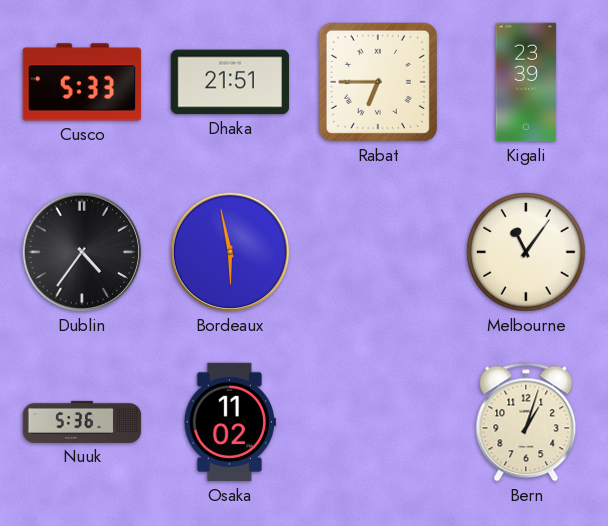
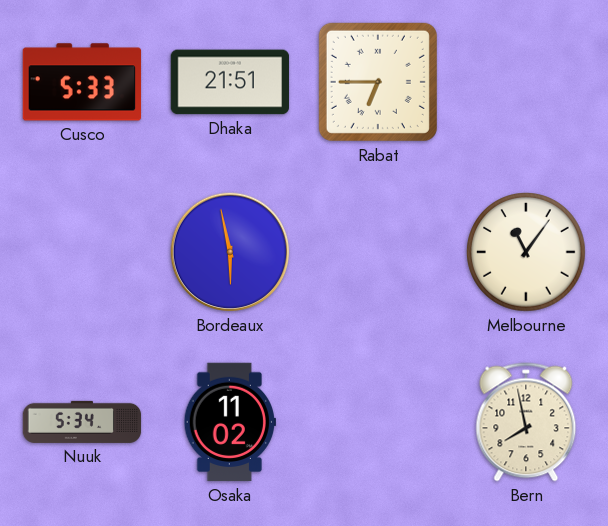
Kigali: 23:39 -> none (526, 82)
Dublin: 4:36 -> none (82, 252)
Nuuk: 5:36 -> 5:34 (82, 422)
Bern: 1:03 -> 7:58 (526, 422)
